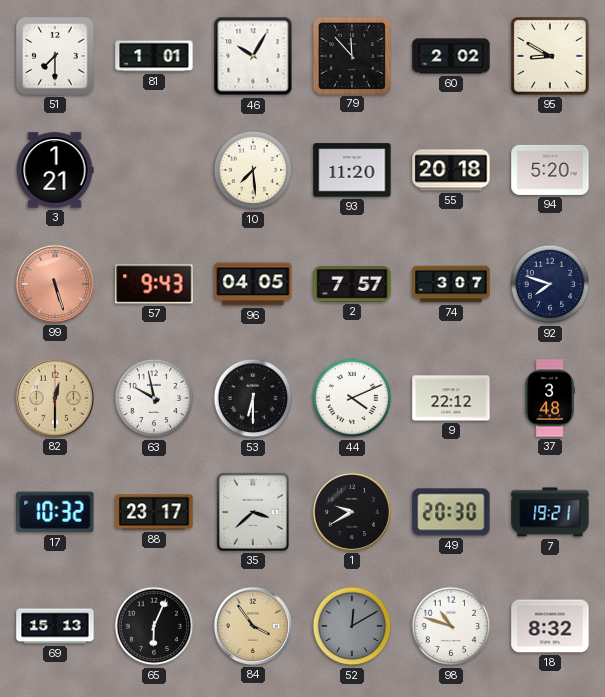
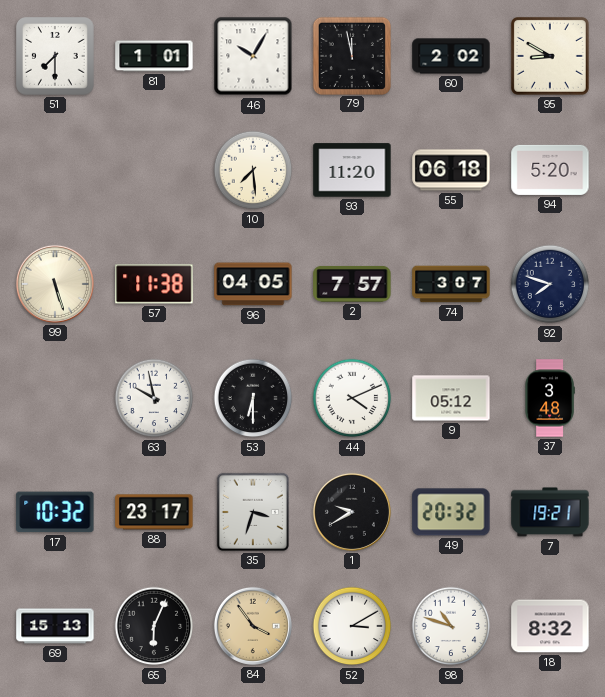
79: 11:53 -> 11:58 (351, 55)
3: 1:21 -> none (55, 170)
55: 20:18 -> 06:18 (451, 170)
99 dial: salmon -> cream (55, 284)
57: 9:43 -> 11:38 (154, 284)
82: 12:30 -> none (55, 398)
9: 22:12 -> 05:12 (451, 398)
35: 3:38 -> 3:33 (253, 512)
49: 20:30 -> 20:32 (451, 512)
52: 12:10 -> 3:10 (352, 626)
52 dial: grey -> white (352, 626)
